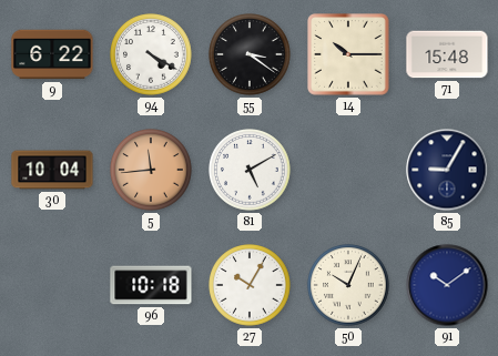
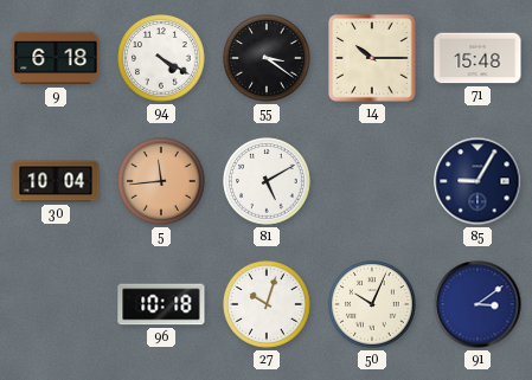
9: 6:22 -> 6:18 (56, 58)
27: 10:05 -> 10:03 (267, 304)
91: 10:09 -> 3:09 (477, 304)
